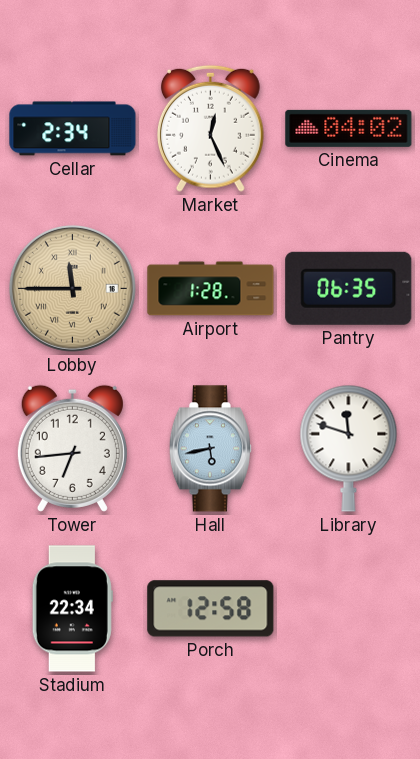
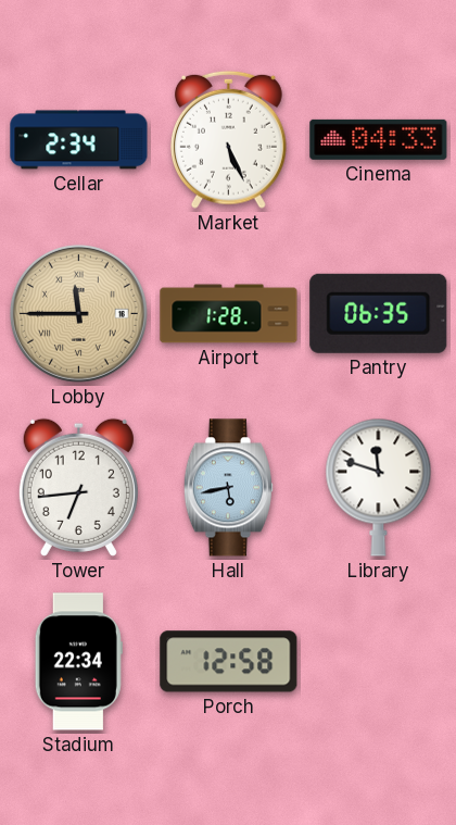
Market: 12:26 -> 5:26 (228, 139)
Cinema: 04:02 -> 04:33 (379, 139)
